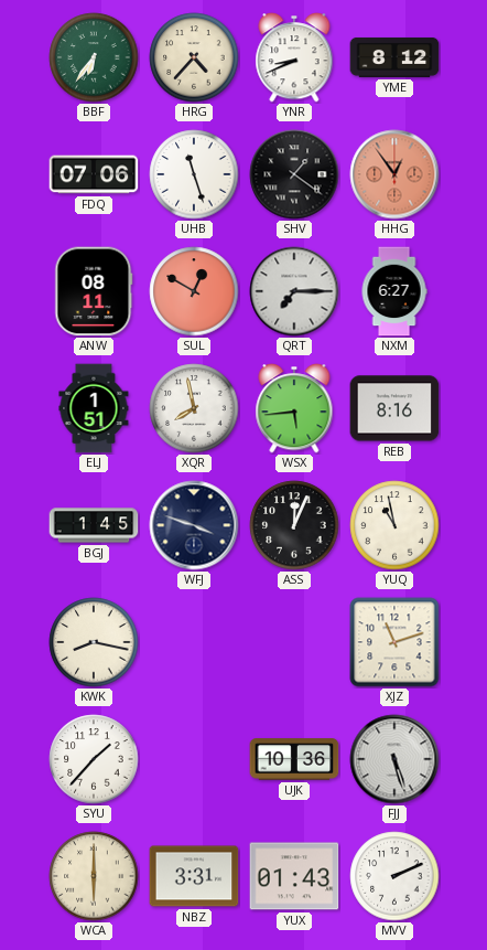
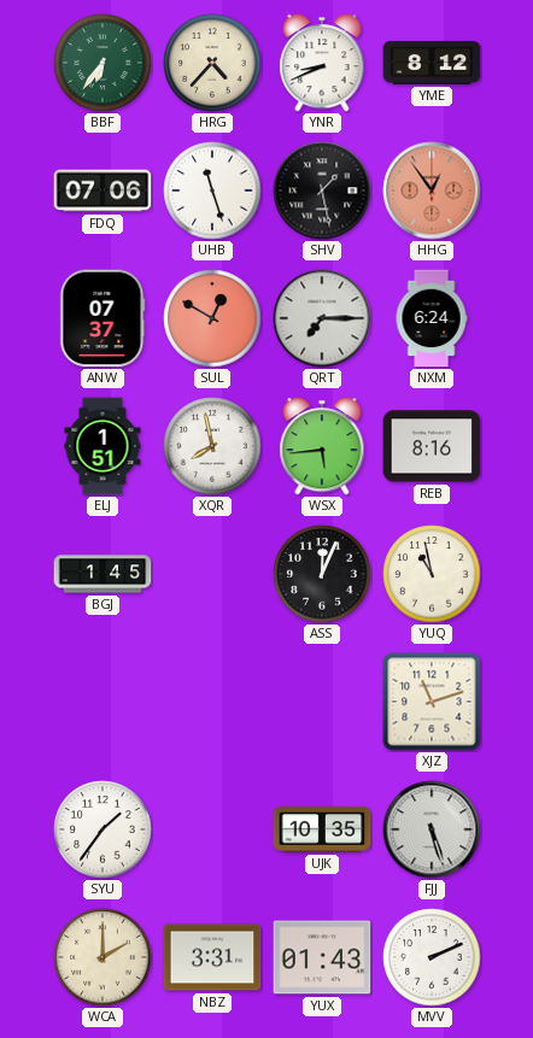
SHV: 1:21 -> 1:28 (322, 190)
ANW: 08:11 -> 07:37 (102, 318)
NXM: 6:27 -> 6:24 (432, 318)
WFJ: 3:48 -> none (194, 525)
KWK: 8:17 -> none (94, 642)
SYU: 1:37 -> 1:36 (102, 829)
UJK: 10:36 -> 10:35 (322, 829)
WCA: 6:00 -> 2:00 (102, 957)
